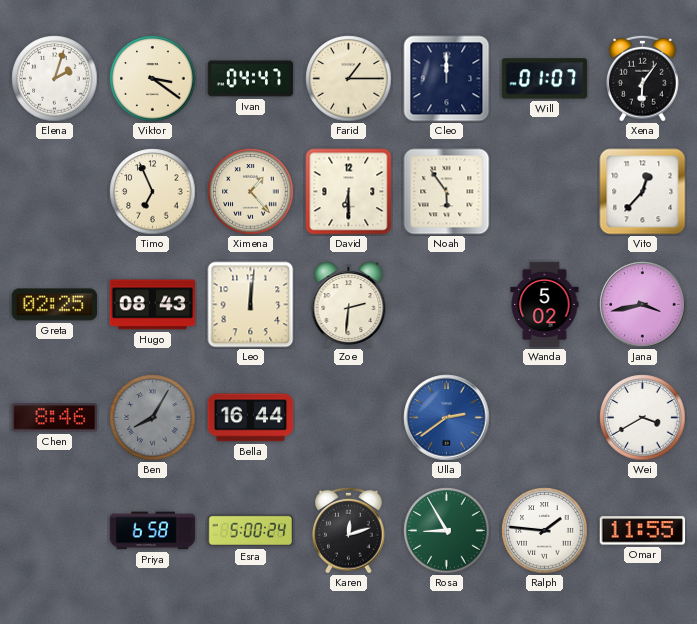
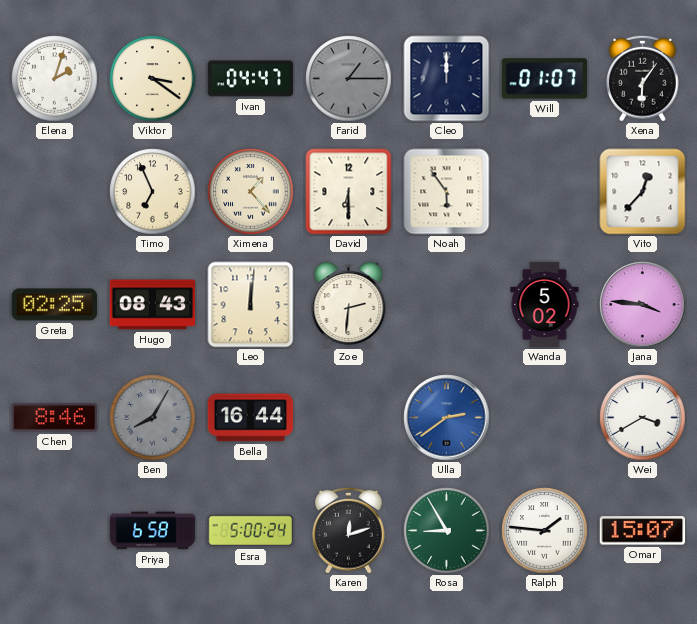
Farid dial: cream -> grey (349, 79)
Jana: 3:43 -> 3:46 (643, 305)
Omar: 11:55 -> 15:07 (643, 531)
